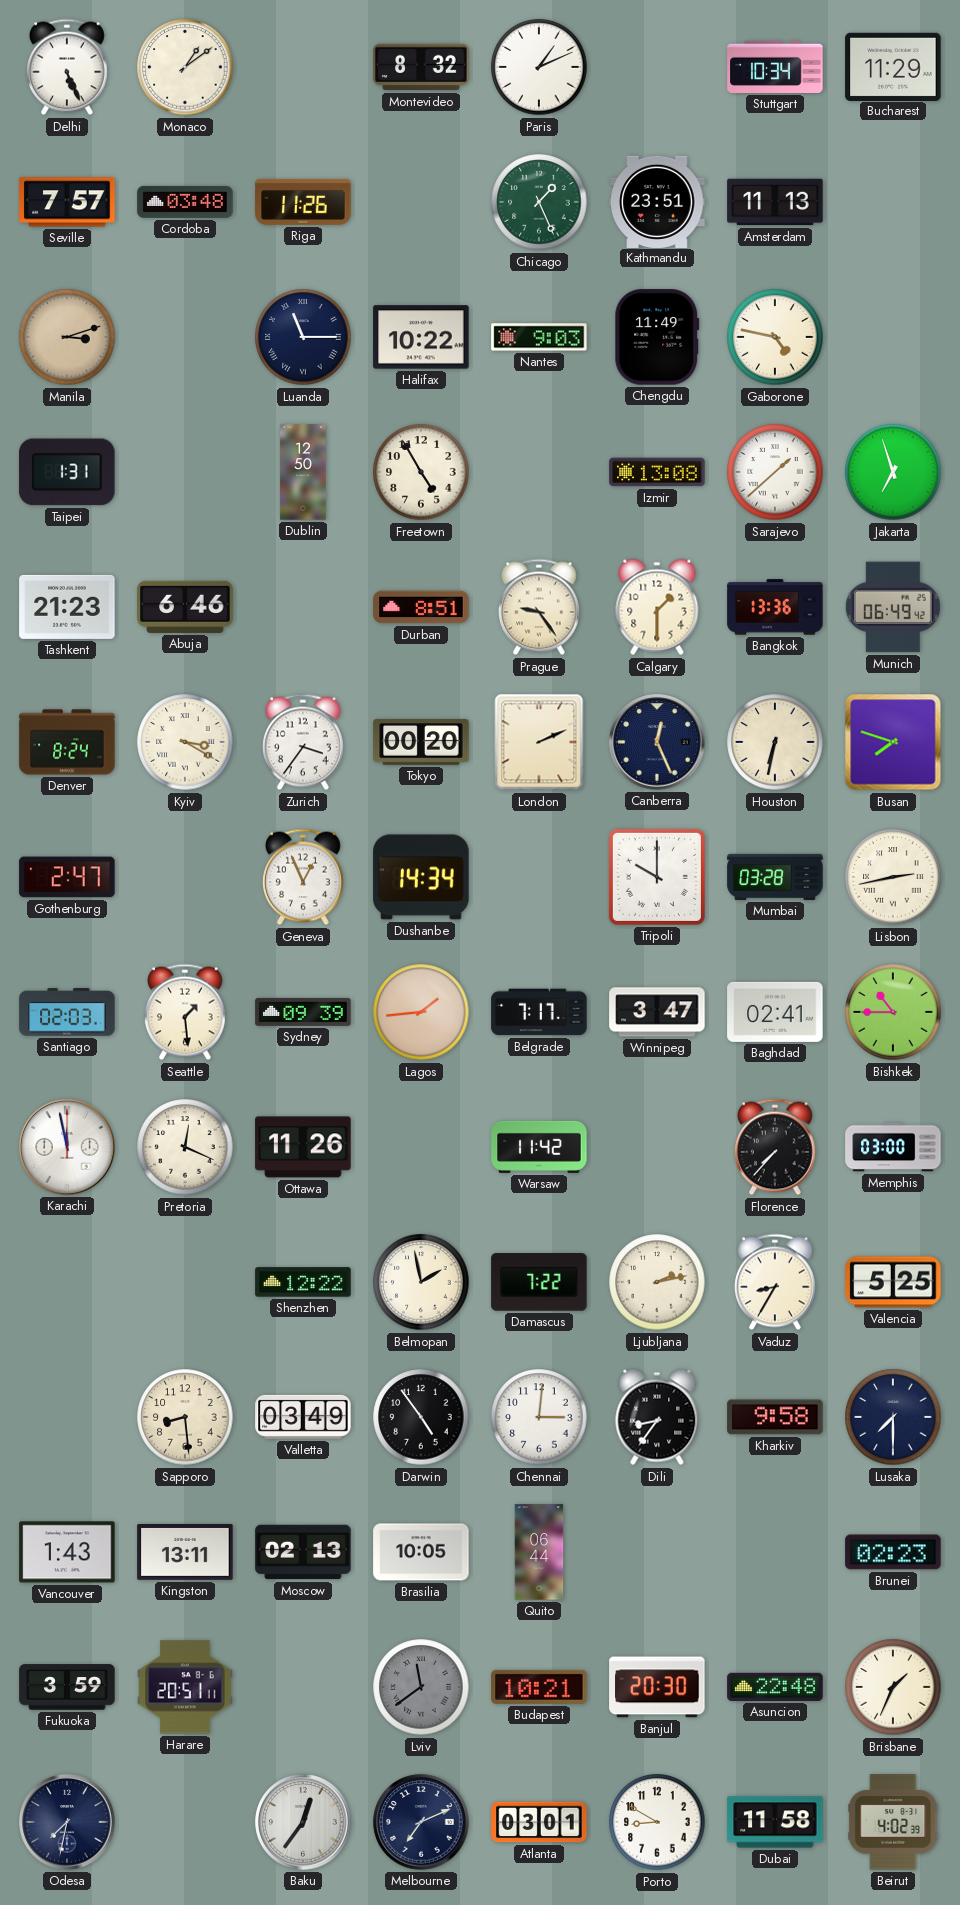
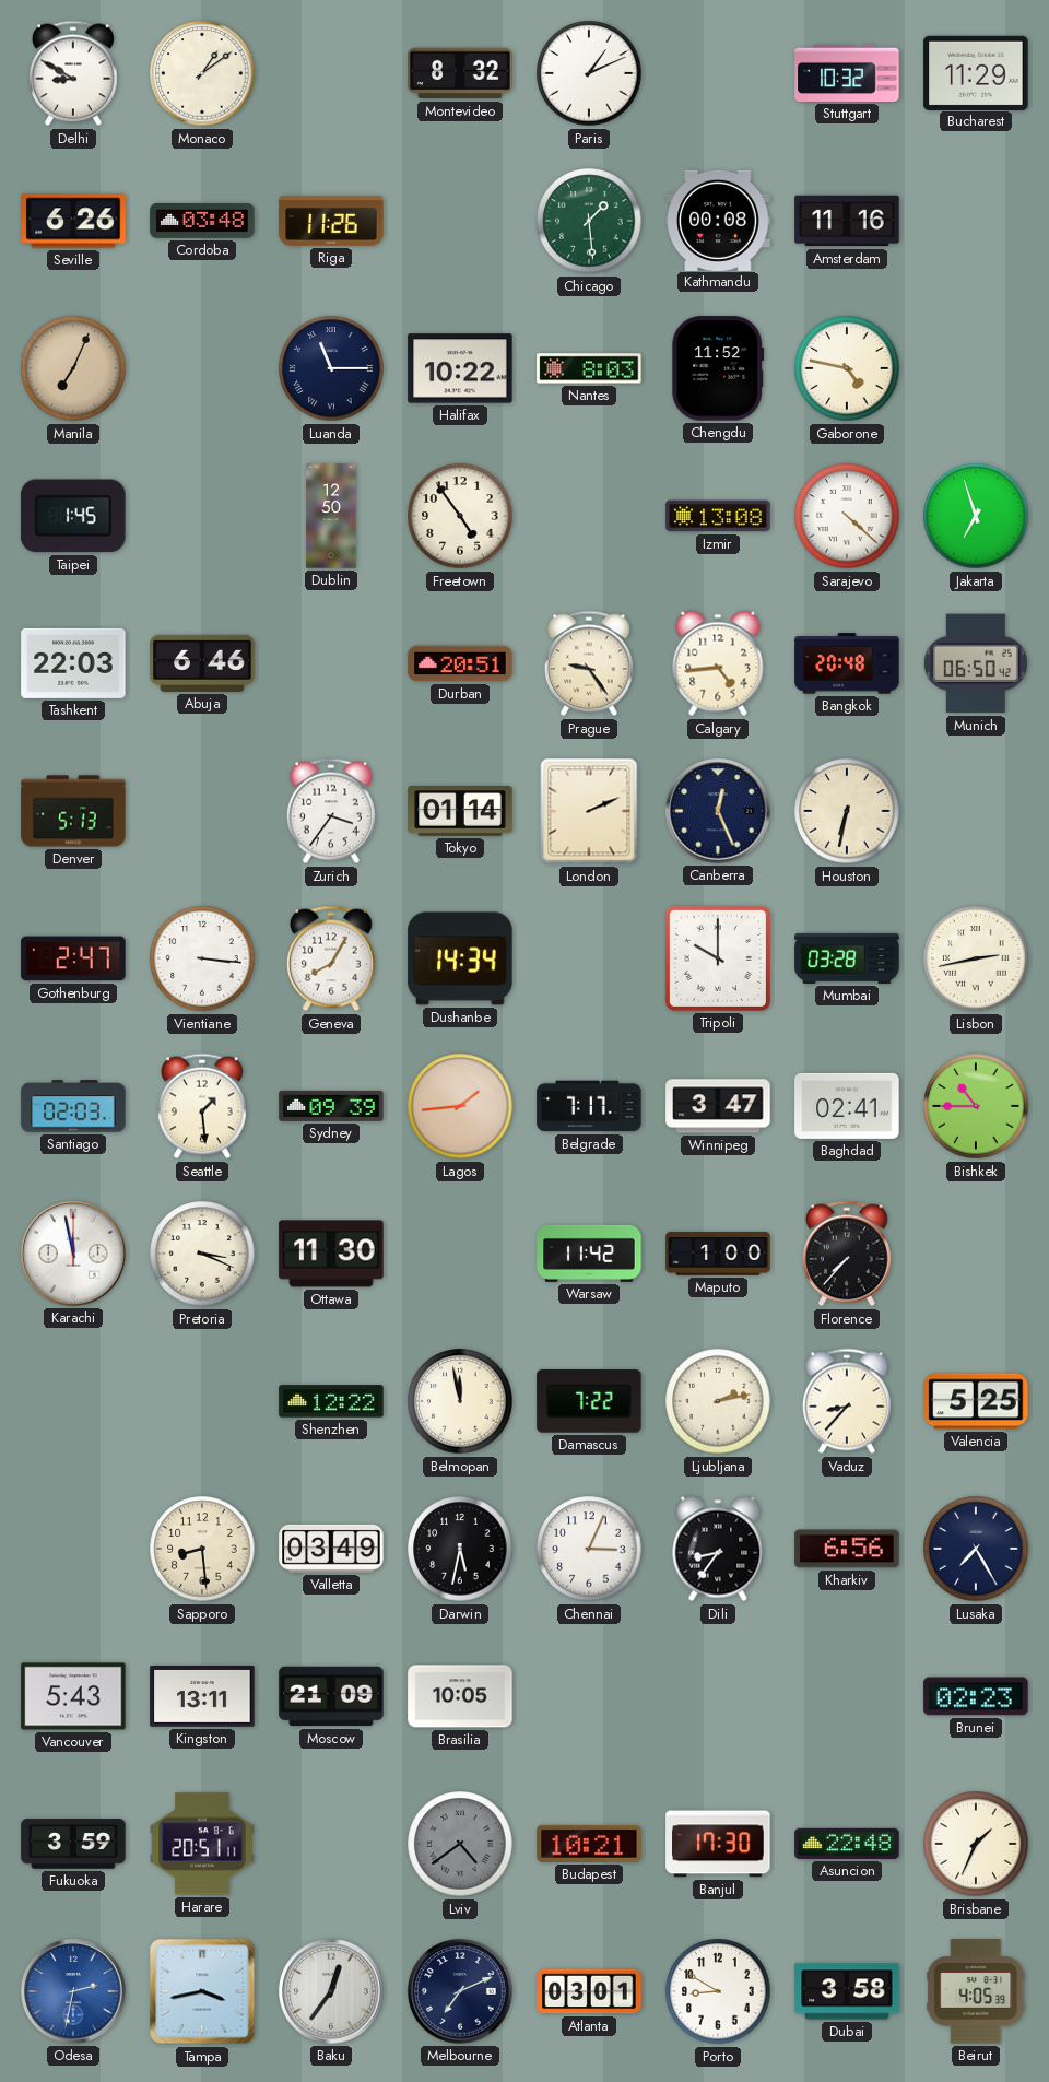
Delhi: 5:26 -> 8:50 (73, 73)
Stuttgart: 10:34 -> 10:32 (847, 73)
Seville: 7:57 -> 6:26 (73, 221)
Chicago: 1:26 -> 1:29 (589, 221)
Kathmandu: 23:51 -> 00:08 (718, 220)
Amsterdam: 11:13 -> 11:16 (847, 221)
Manila: 3:12 -> 7:04 (73, 368)
Nantes: 9:03 -> 8:03 (589, 368)
Chengdu: 11:49 -> 11:52 (718, 368)
Taipei: 1:31 -> 1:45 (73, 516)
Freetown: 4:55 -> 4:54 (460, 516)
Sarajevo: 1:38 -> 4:22 (847, 516)
Tashkent: 21:23 -> 22:03 (73, 663)
Durban: 8:51 -> 20:51 (460, 663)
Calgary: 1:30 -> 4:44 (718, 663)
Bangkok: 13:36 -> 20:48 (847, 663)
Munich: 06:49 -> 06:50 (976, 663)
Denver: 8:24 -> 5:13 (73, 811)
Kyiv: 3:20 -> none (185, 742)
Tokyo: 00:20 -> 01:14 (460, 812)
Busan: 7:48 -> none (893, 742)
Vientiane: none -> 3:16 (202, 958)
Geneva: 12:56 -> 8:05 (331, 958)
Pretoria: 12:19 -> 3:19 (202, 1254)
Ottawa: 11:26 -> 11:30 (331, 1254)
Maputo: none -> 1:00 (718, 1254)
Memphis: 03:00 -> none (893, 1147)
Belmopan: 1:58 -> 11:58 (460, 1401)
Vaduz: 8:35 -> 8:37 (847, 1401)
Darwin: 4:54 -> 5:32 (460, 1549)
Chennai: 3:01 -> 3:04 (589, 1549)
Kharkiv: 9:58 -> 6:56 (847, 1549)
Lusaka: 7:30 -> 7:25 (976, 1549)
Vancouver: 1:43 -> 5:43 (73, 1696)
Moscow: 02:13 -> 21:09 (331, 1696)
Quito: 06:44 -> none (539, 1552)
Lviv: 11:39 -> 4:39 (460, 1844)
Banjul: 20:30 -> 17:30 (718, 1844)
Odesa: 7:32 -> 2:32 (73, 1991)
Odesa dial: navy -> blue (73, 1991)
Tampa: none -> 3:43 (202, 1991)
Dubai: 11:58 -> 3:58 (847, 1991)
Beirut: 4:02 -> 4:05 (976, 1991)
